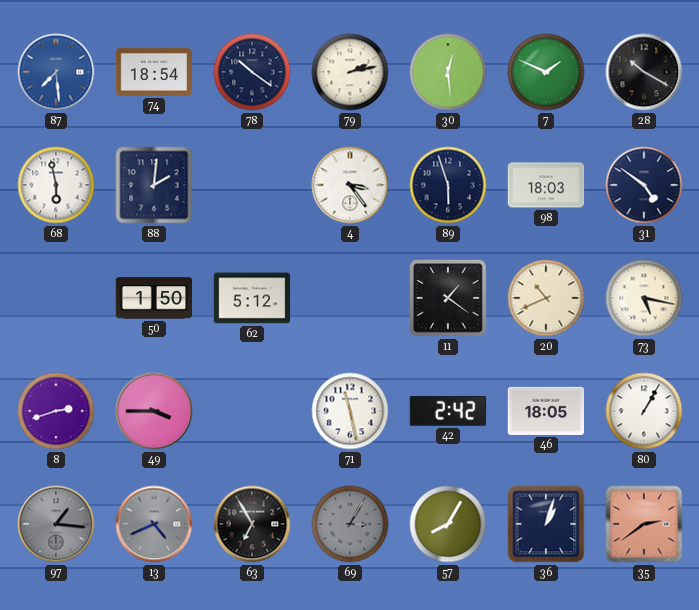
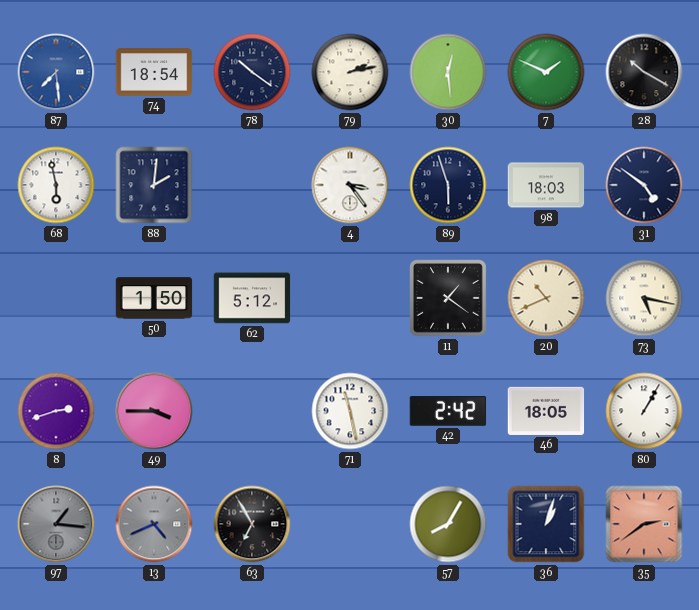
69: 3:05 -> none (350, 524)
